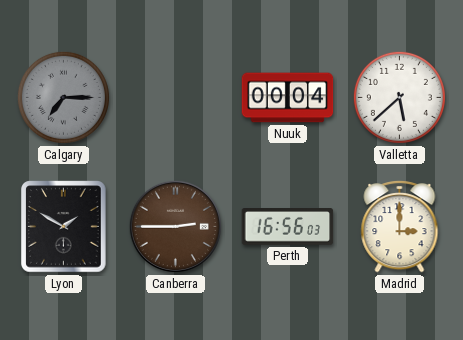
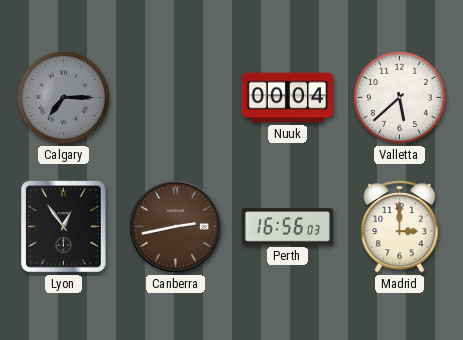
Lyon: 1:50 -> 12:54 (64, 227)
Canberra: 2:45 -> 2:43 (175, 226)
